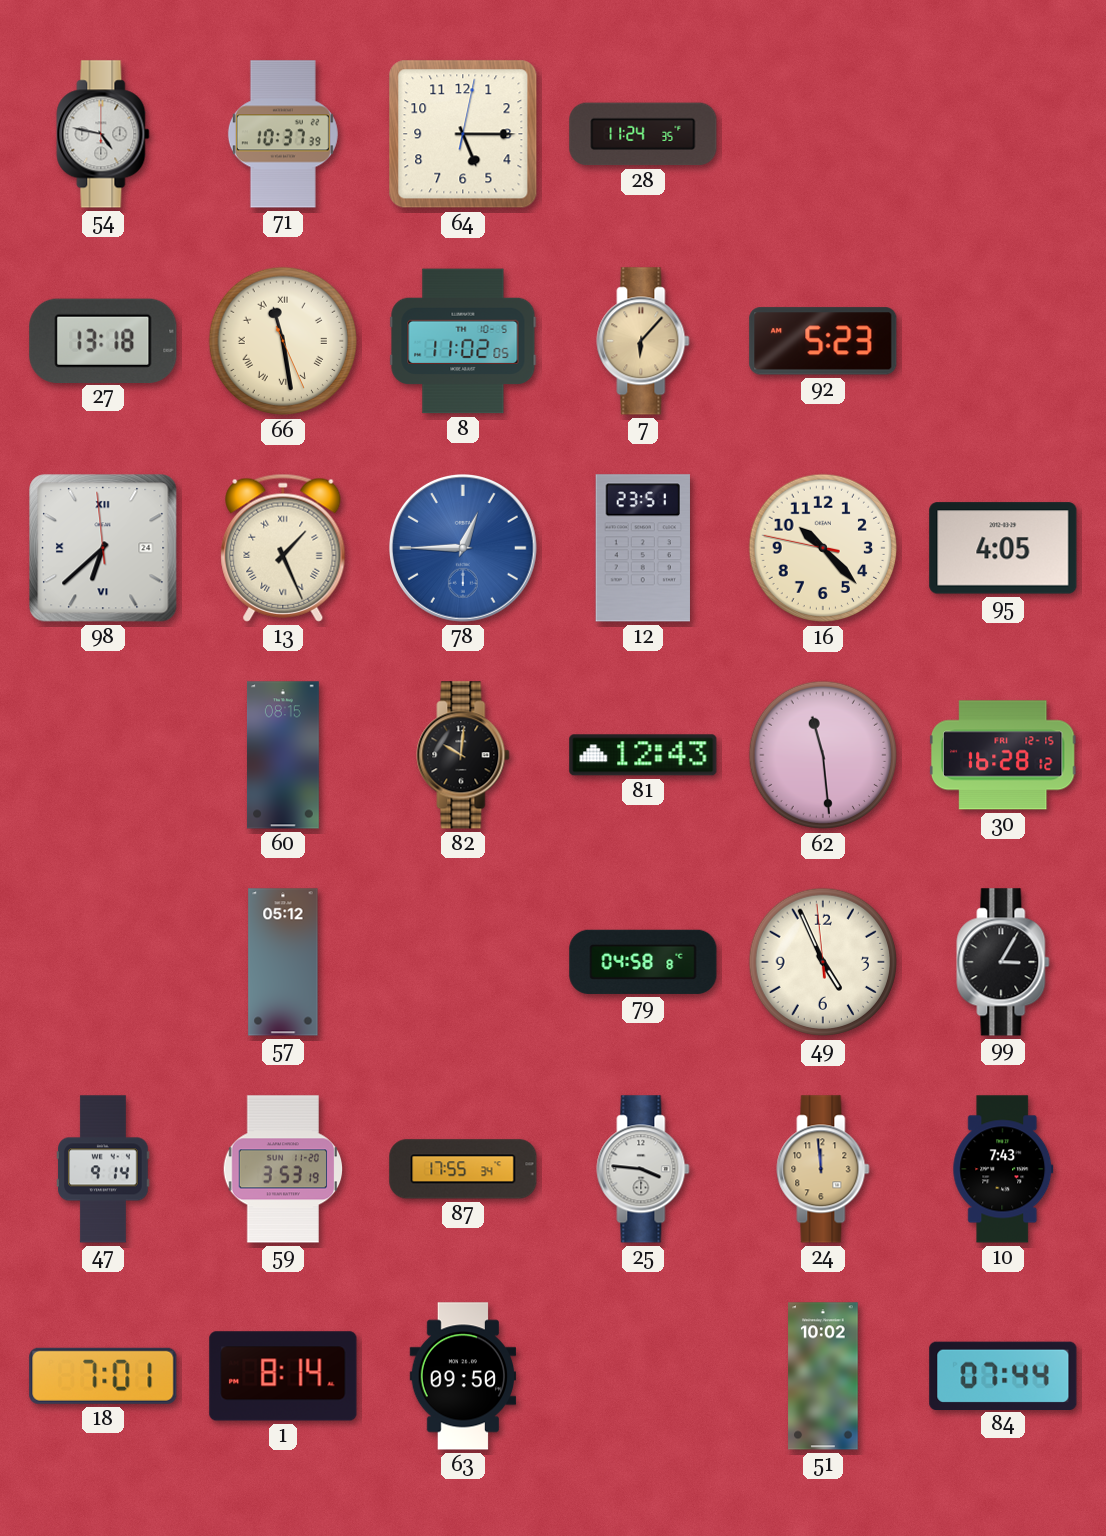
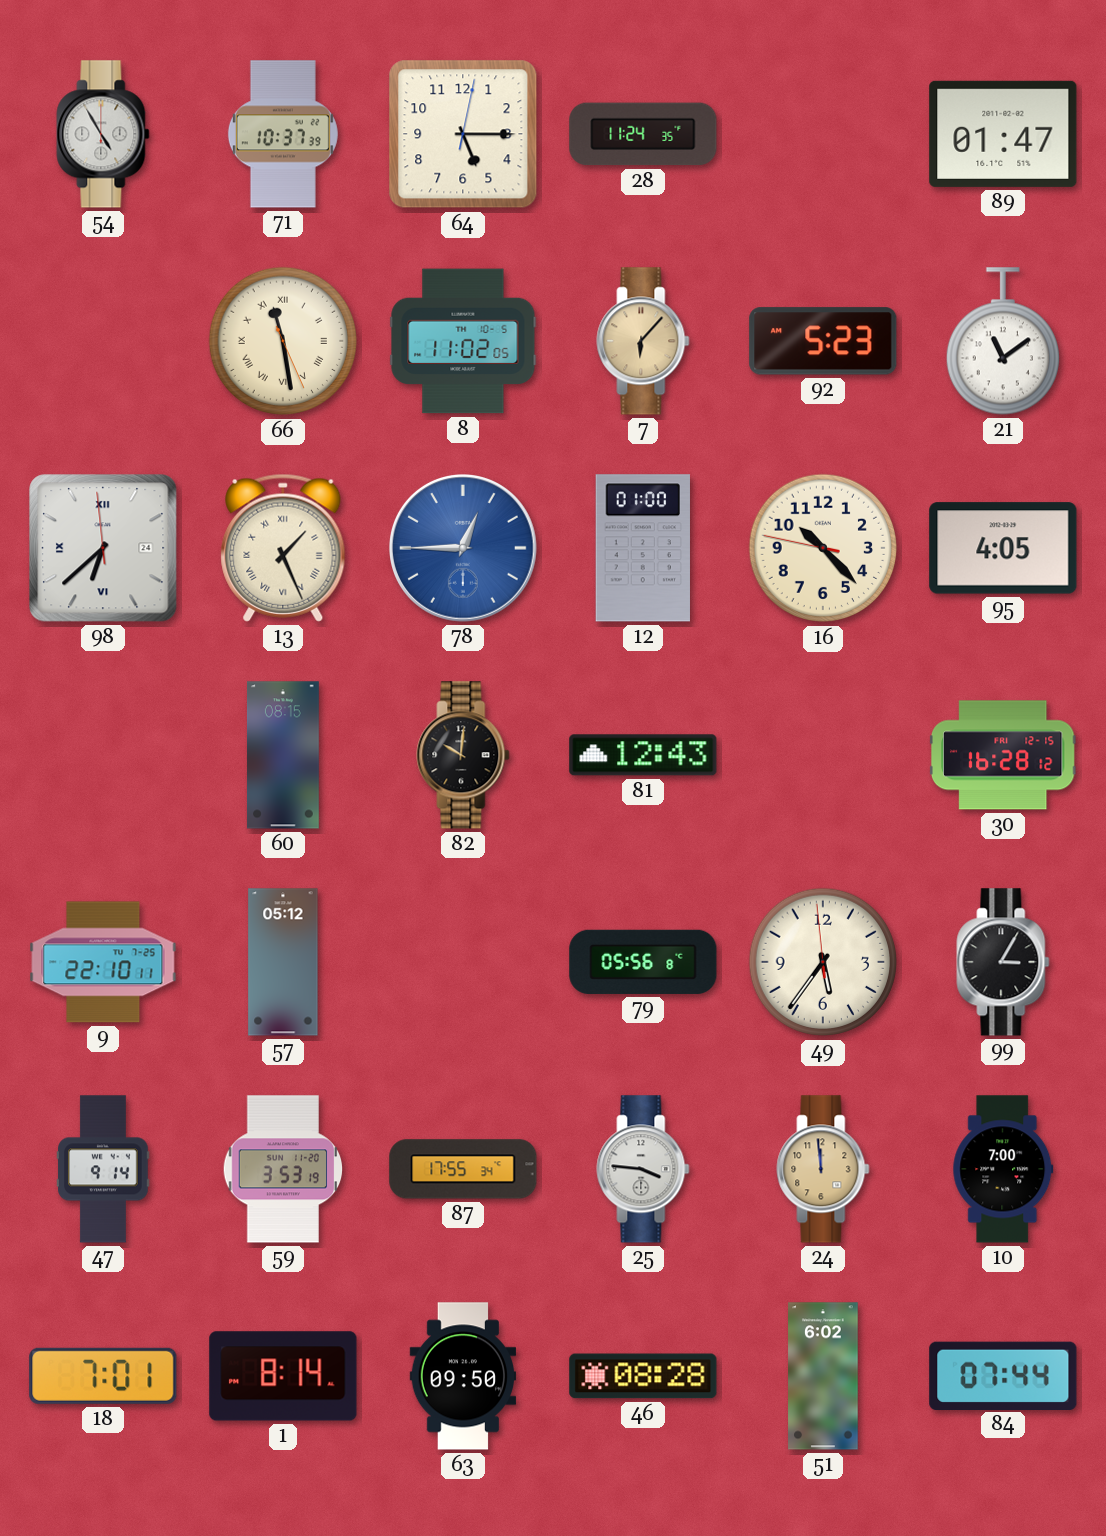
54: 4:47 -> 4:55 (103, 134)
89: none -> 01:47 (1003, 134)
27: 13:18 -> none (103, 340)
21: none -> 11:09 (1003, 341)
12: 23:51 -> 01:00 (643, 548)
62: 11:29 -> none (823, 755)
9: none -> 22:10 (103, 962)
79: 04:58 -> 05:56 (643, 962)
49: 4:55 -> 5:35 (823, 962)
10: 7:43 -> 7:00 (1003, 1169)
46: none -> 08:28 (643, 1376)
51: 10:02 -> 6:02 (823, 1376)
